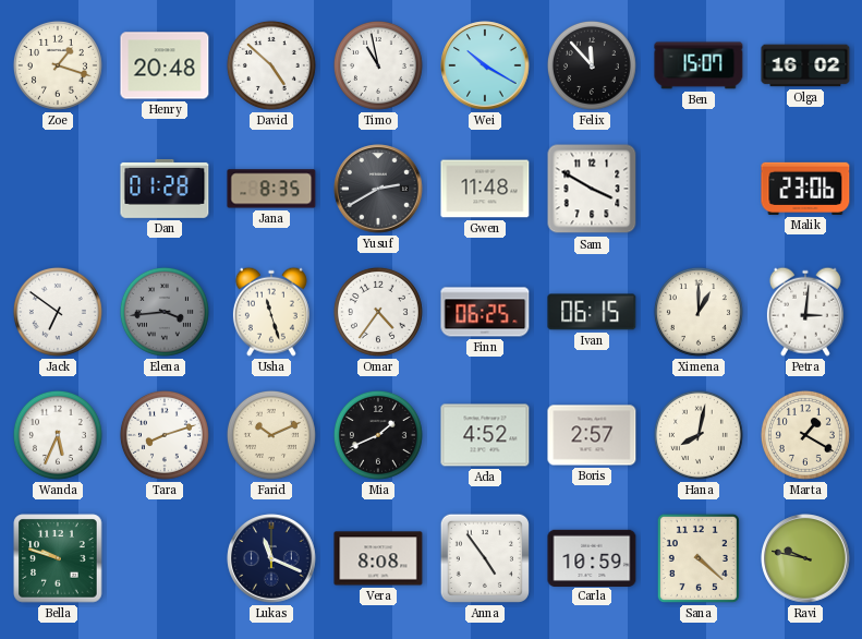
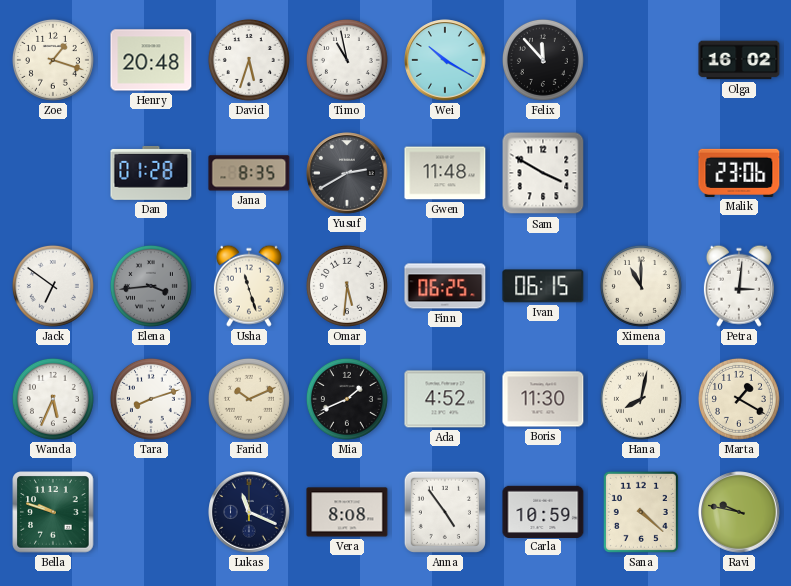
David: 4:52 -> 5:33 (249, 60)
Ben: 15:07 -> none (699, 65)
Omar: 4:36 -> 5:31 (347, 286)
Ximena: 1:00 -> 11:00 (641, 286)
Boris: 2:57 -> 11:30 (543, 399)
